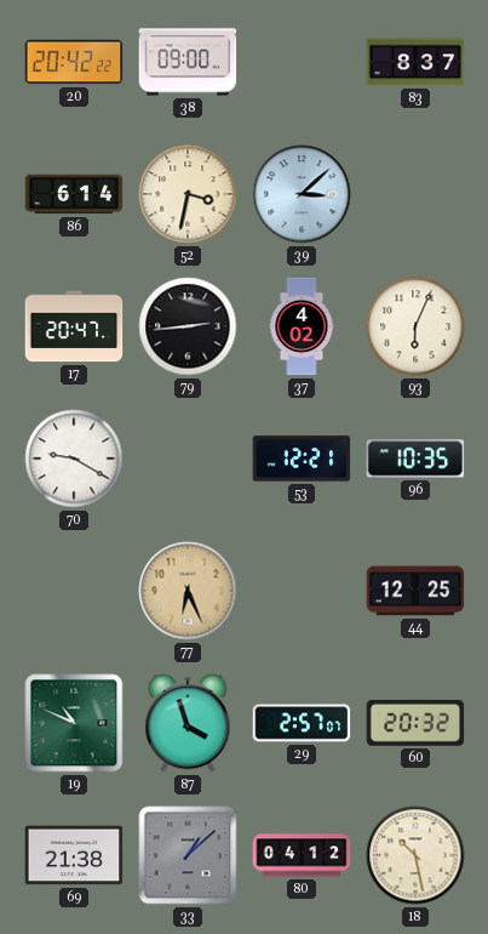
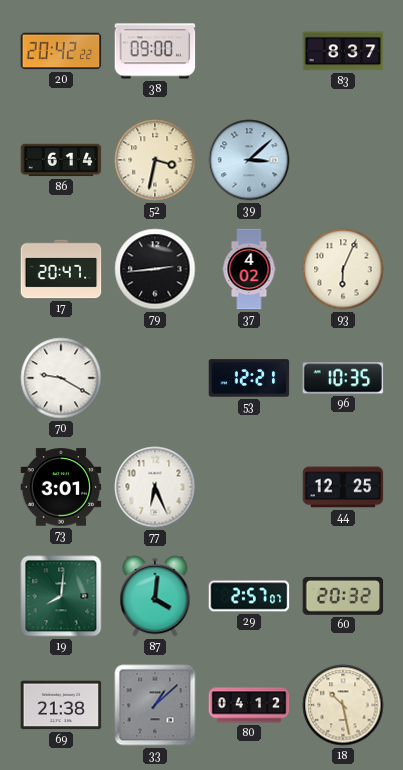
73: none -> 3:01 (61, 487)
77 dial: champagne -> white (155, 487)
19: 10:49 -> 8:01 (61, 596)
87: 3:57 -> 4:01 (155, 596)
